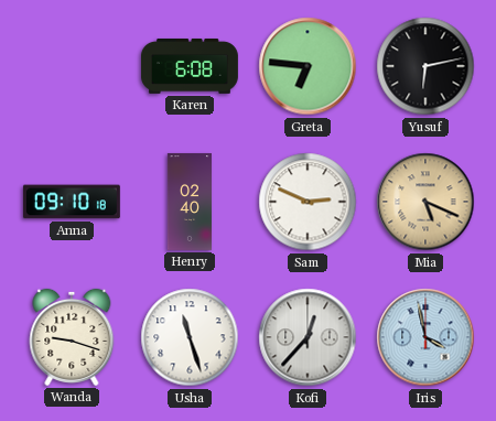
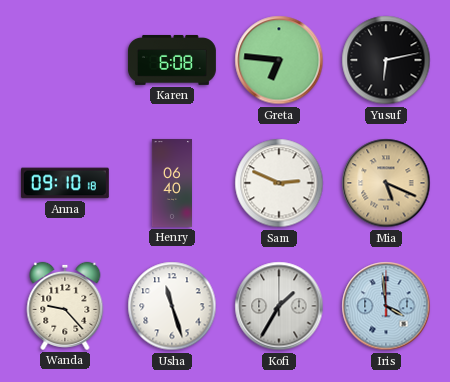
Henry: 02:40 -> 06:40 (171, 183)
Wanda: 9:18 -> 9:23 (65, 306)
Kofi: 12:37 -> 1:35 (279, 306)
Iris: 3:58 -> 3:59 (386, 306)
